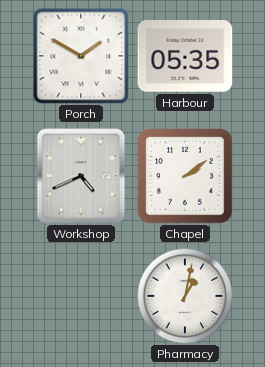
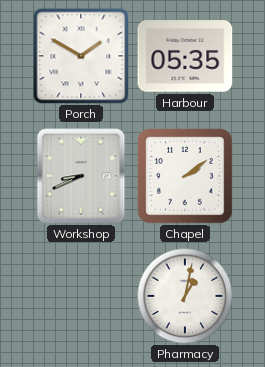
Workshop: 4:41 -> 8:41 (81, 176)
